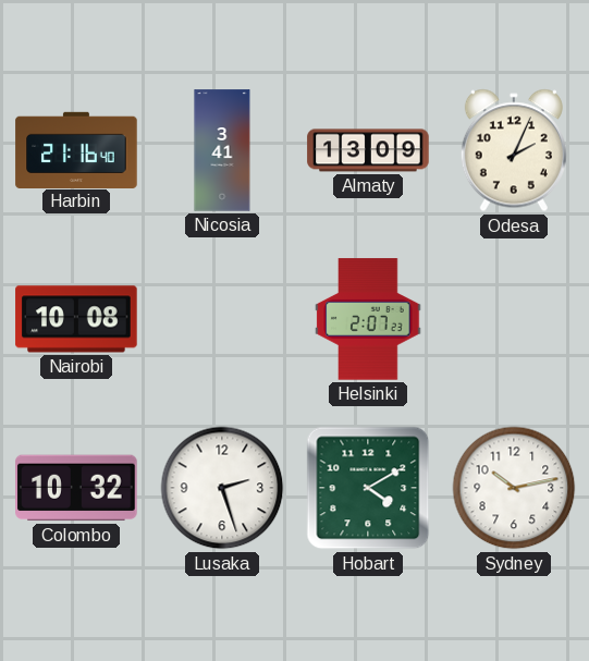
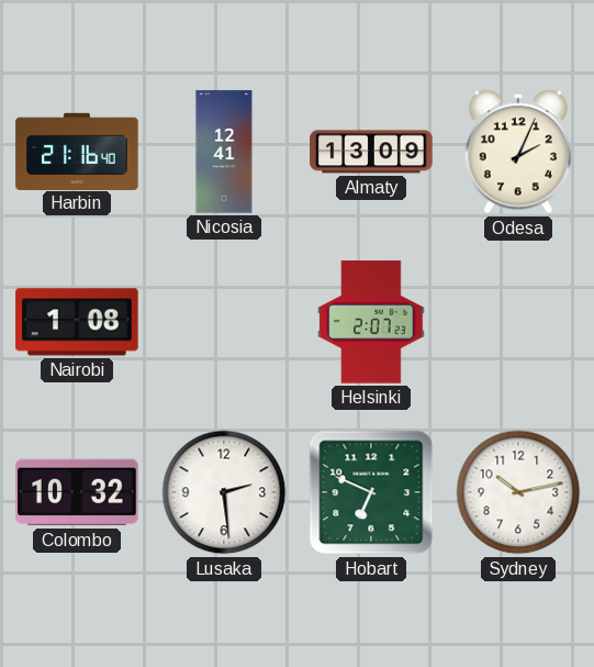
Nicosia: 3:41 -> 12:41 (224, 152)
Nairobi: 10:08 -> 1:08 (77, 322)
Lusaka: 2:27 -> 2:29 (224, 492)
Hobart: 4:10 -> 6:49 (371, 492)
